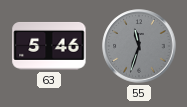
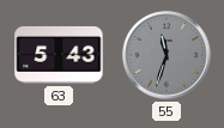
63: 5:46 -> 5:43 (59, 55)
